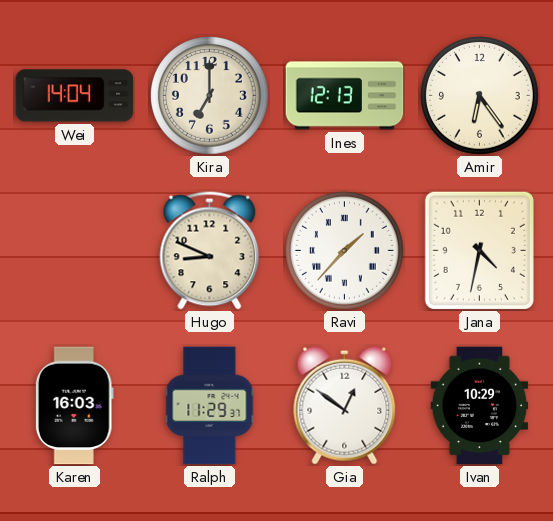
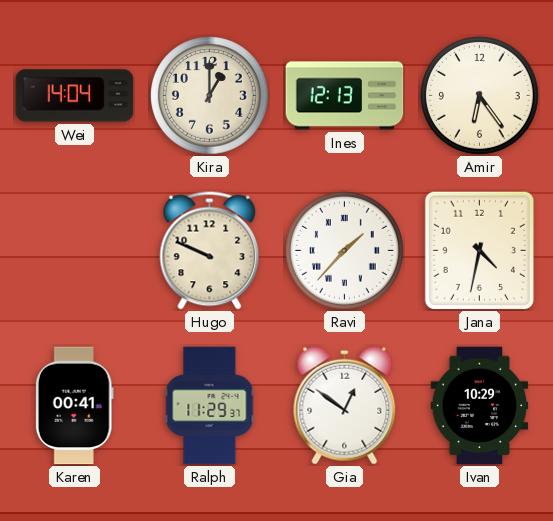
Kira: 7:00 -> 1:00 (210, 96)
Hugo: 8:49 -> 9:49 (210, 251)
Karen: 16:03 -> 00:41 (74, 406)
